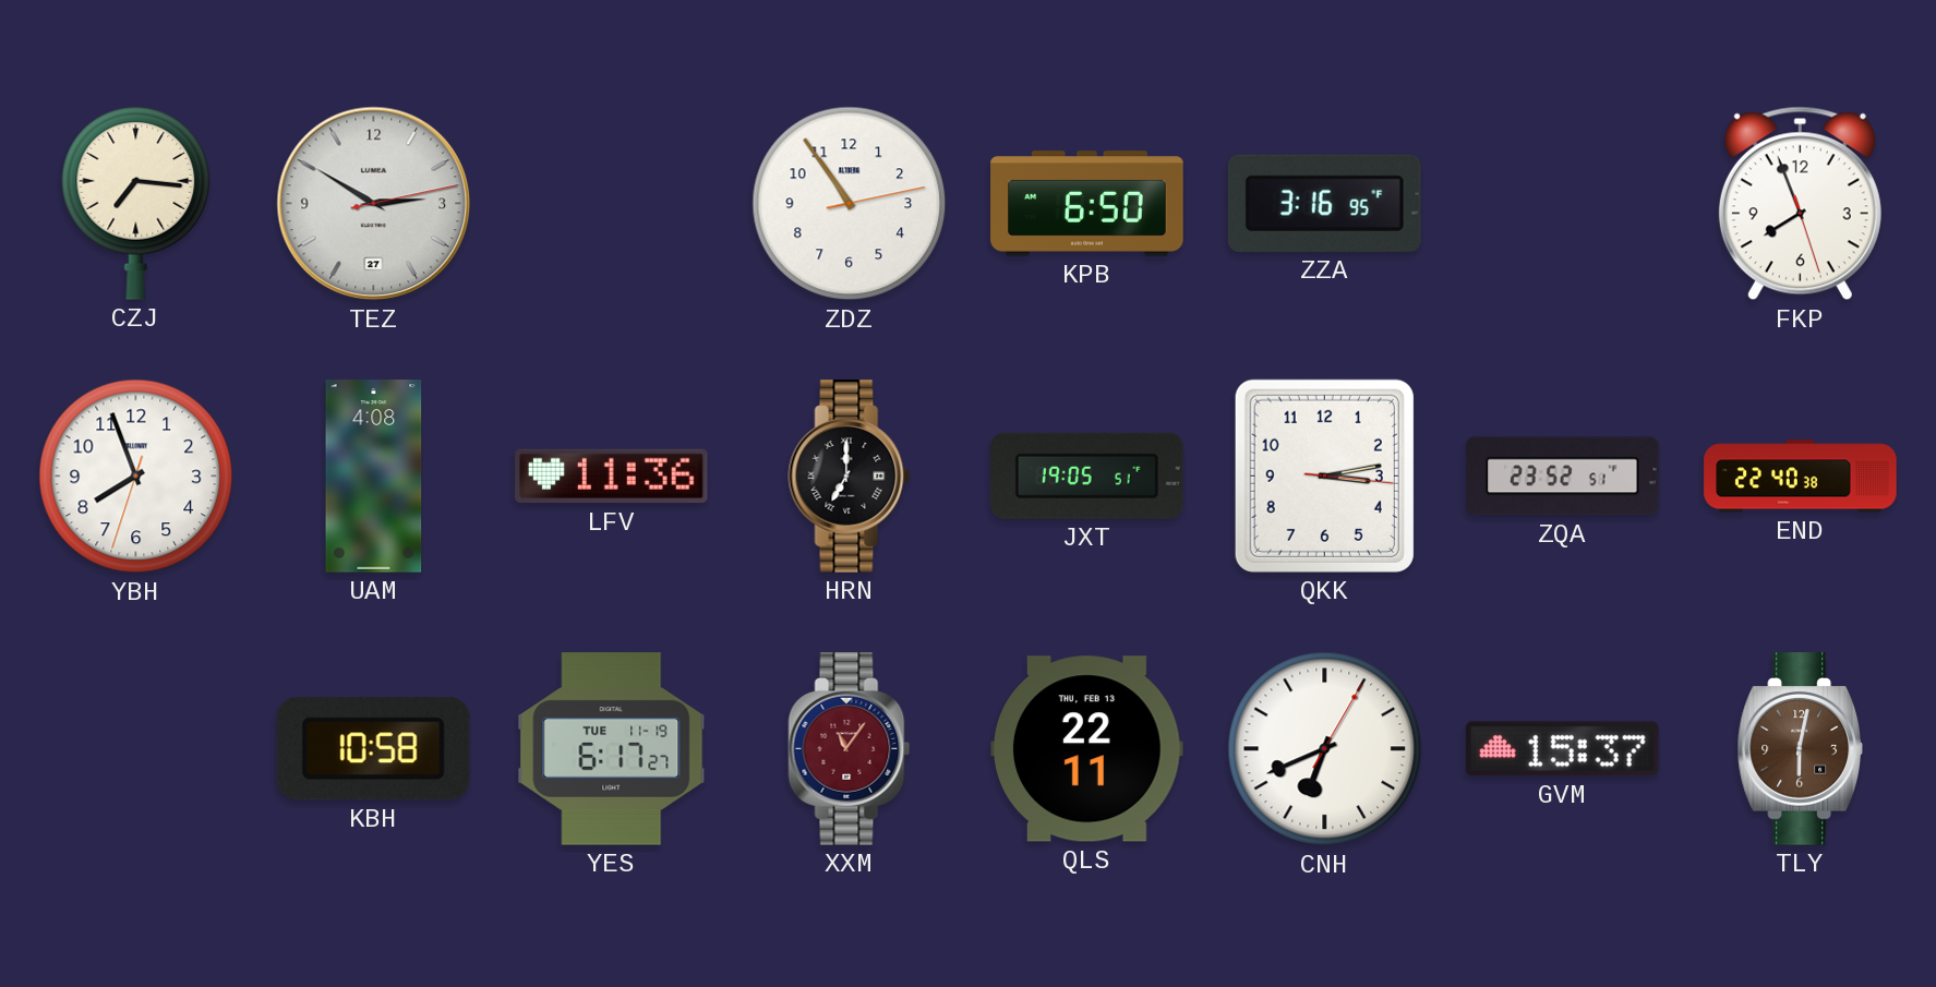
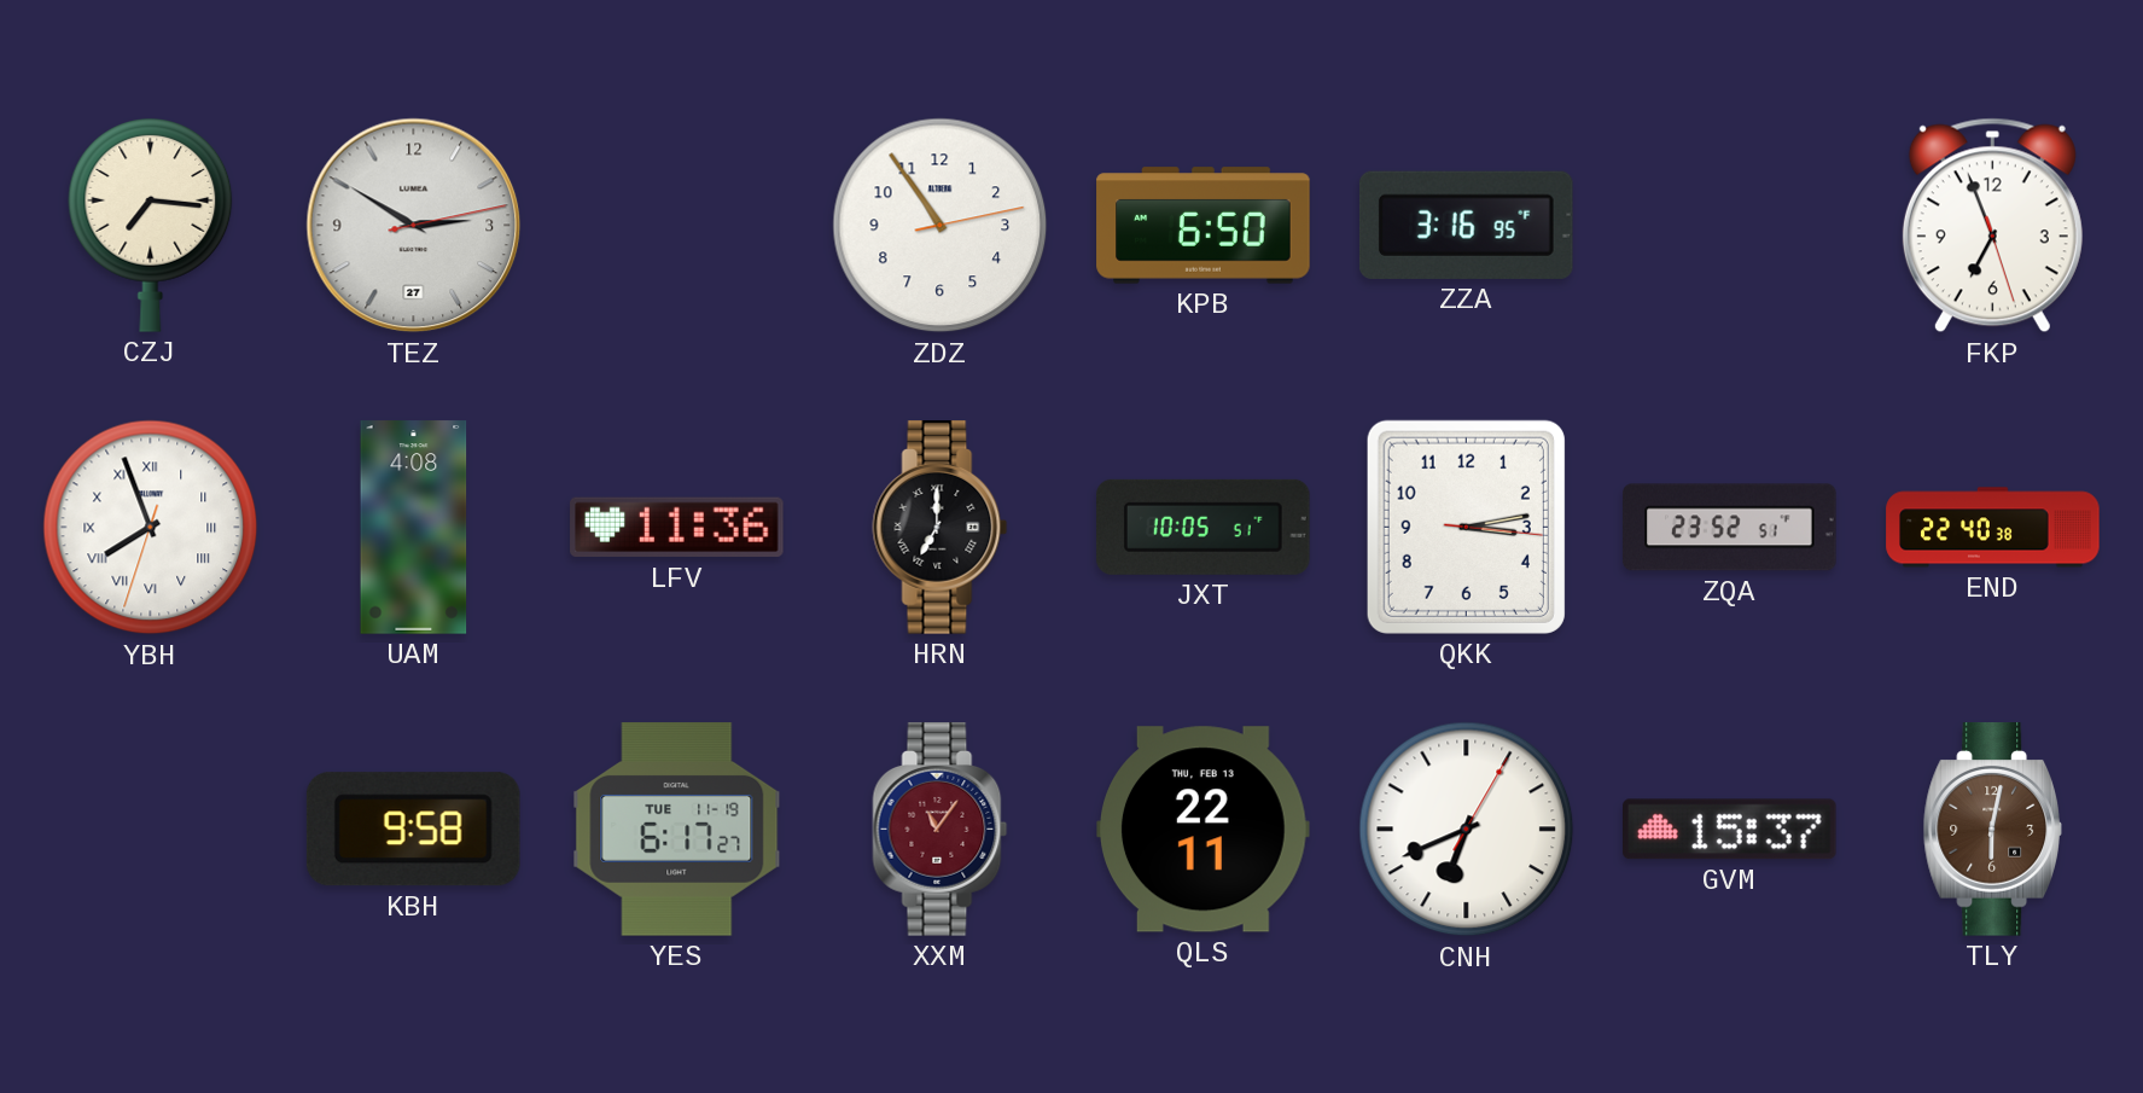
FKP: 7:56 -> 6:56 (1992, 226)
YBH numerals: Arabic -> Roman (151, 528)
JXT: 19:05 -> 10:05 (1204, 527)
KBH: 10:58 -> 9:58 (413, 830)
